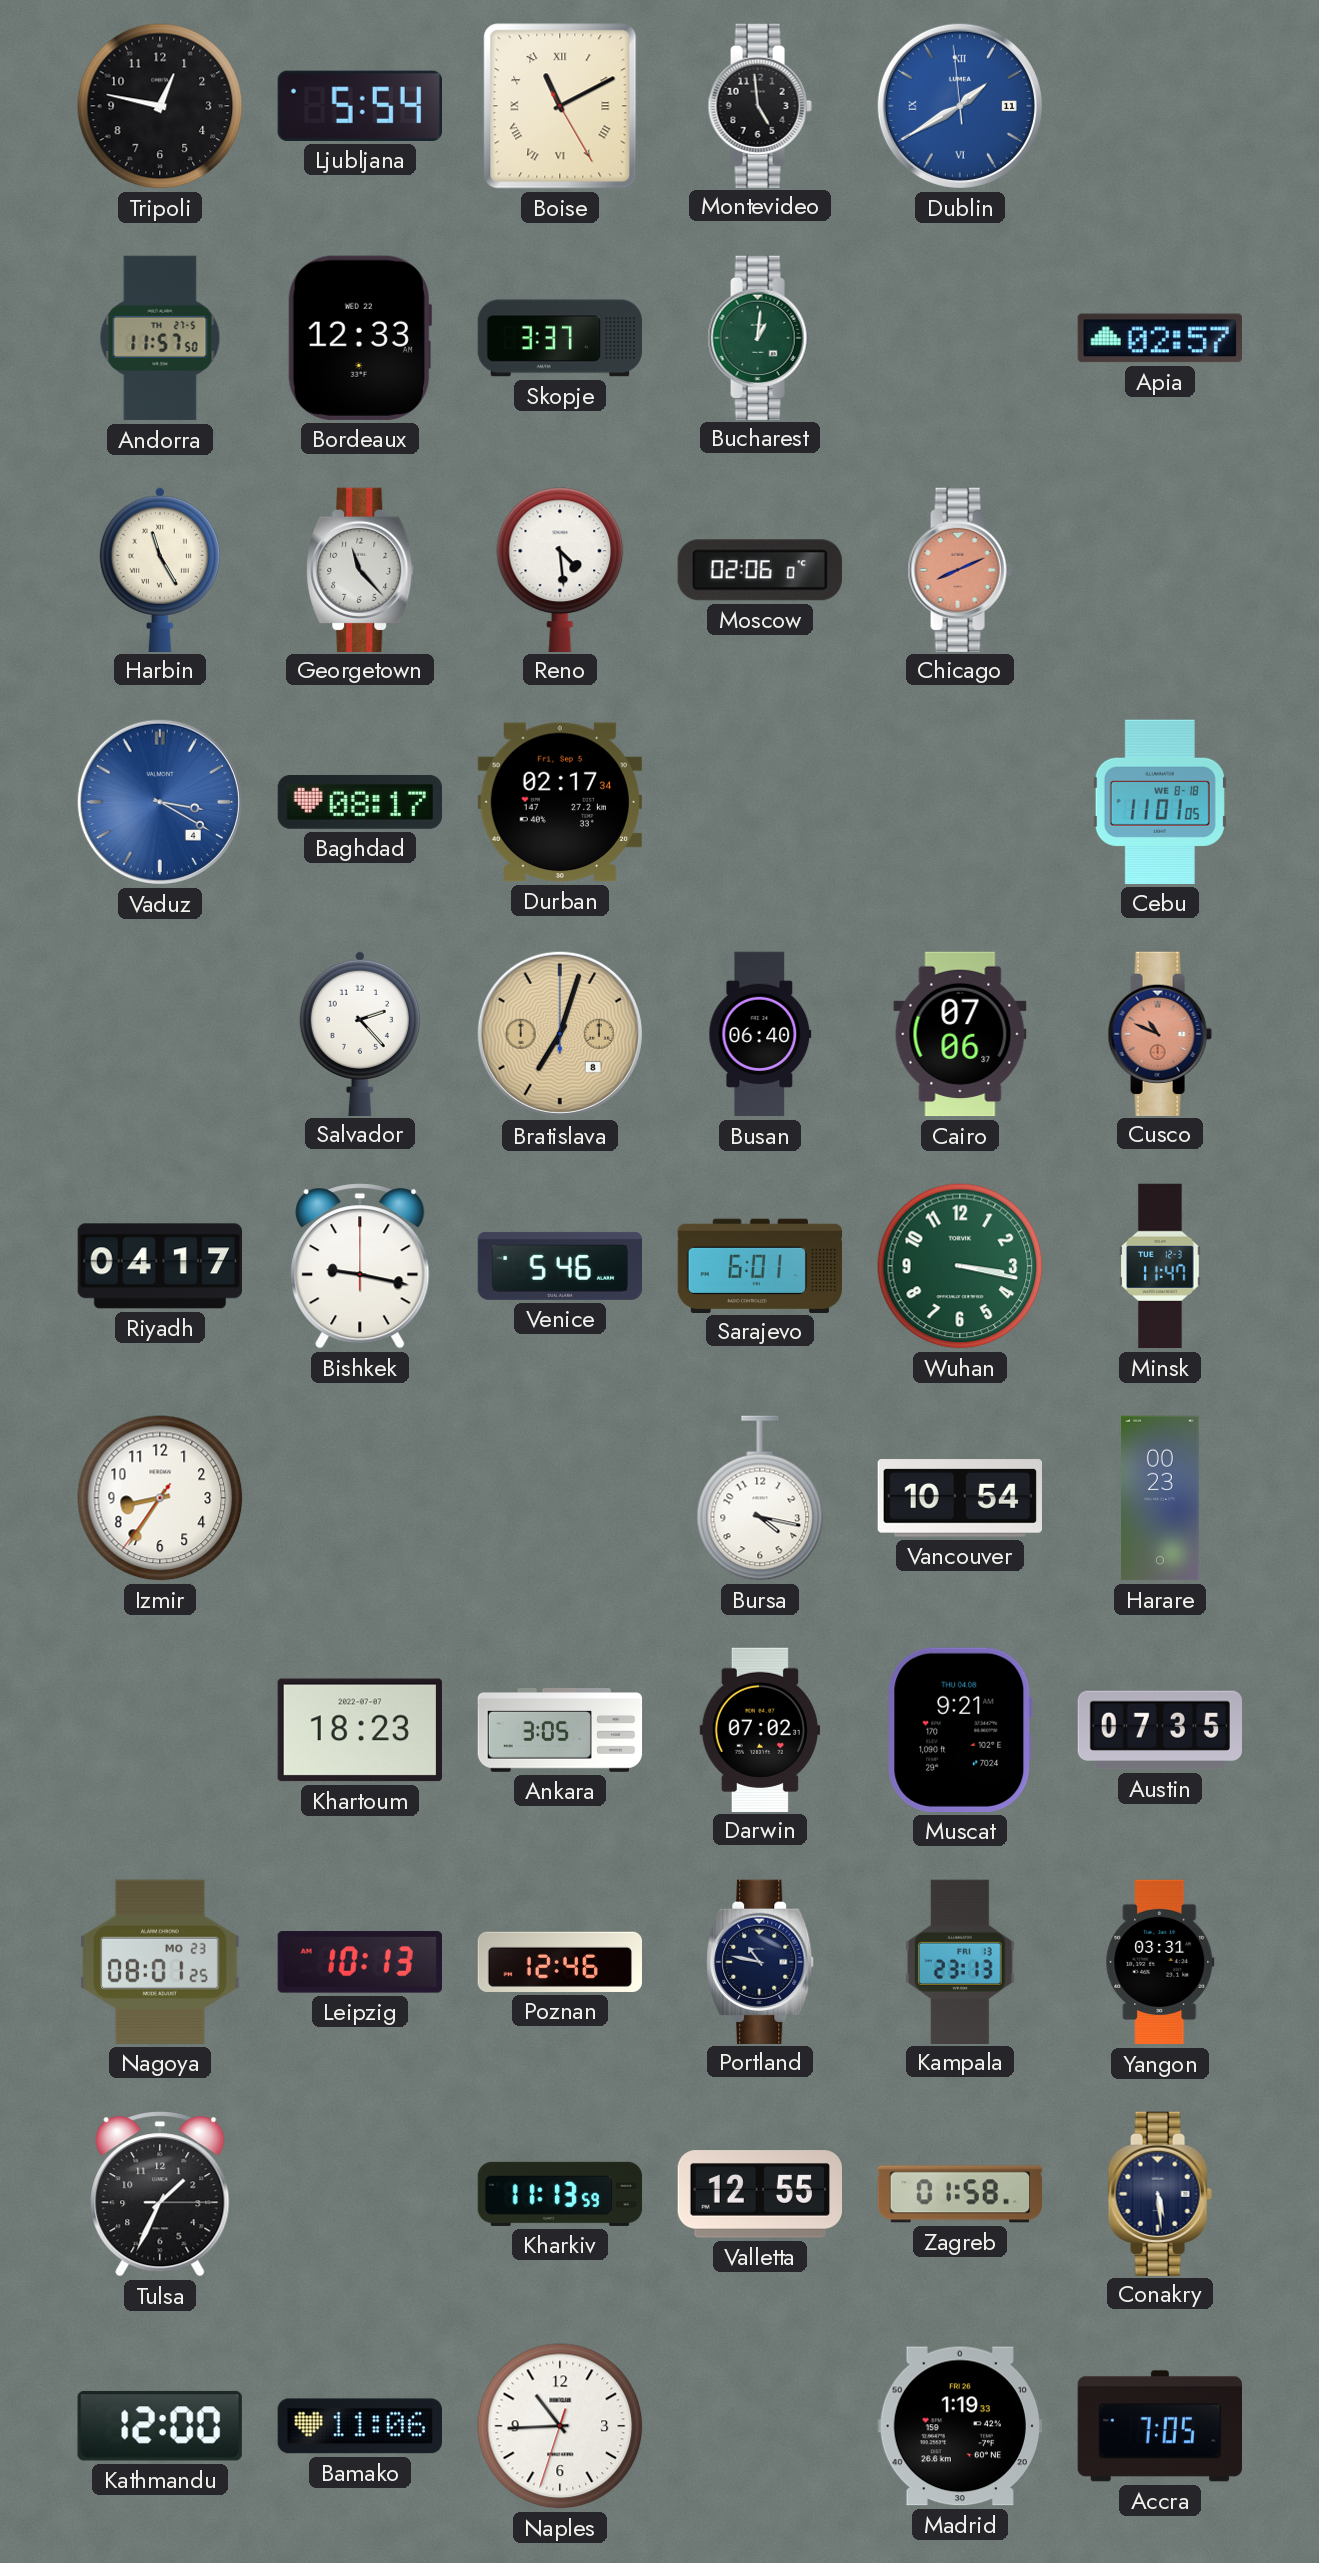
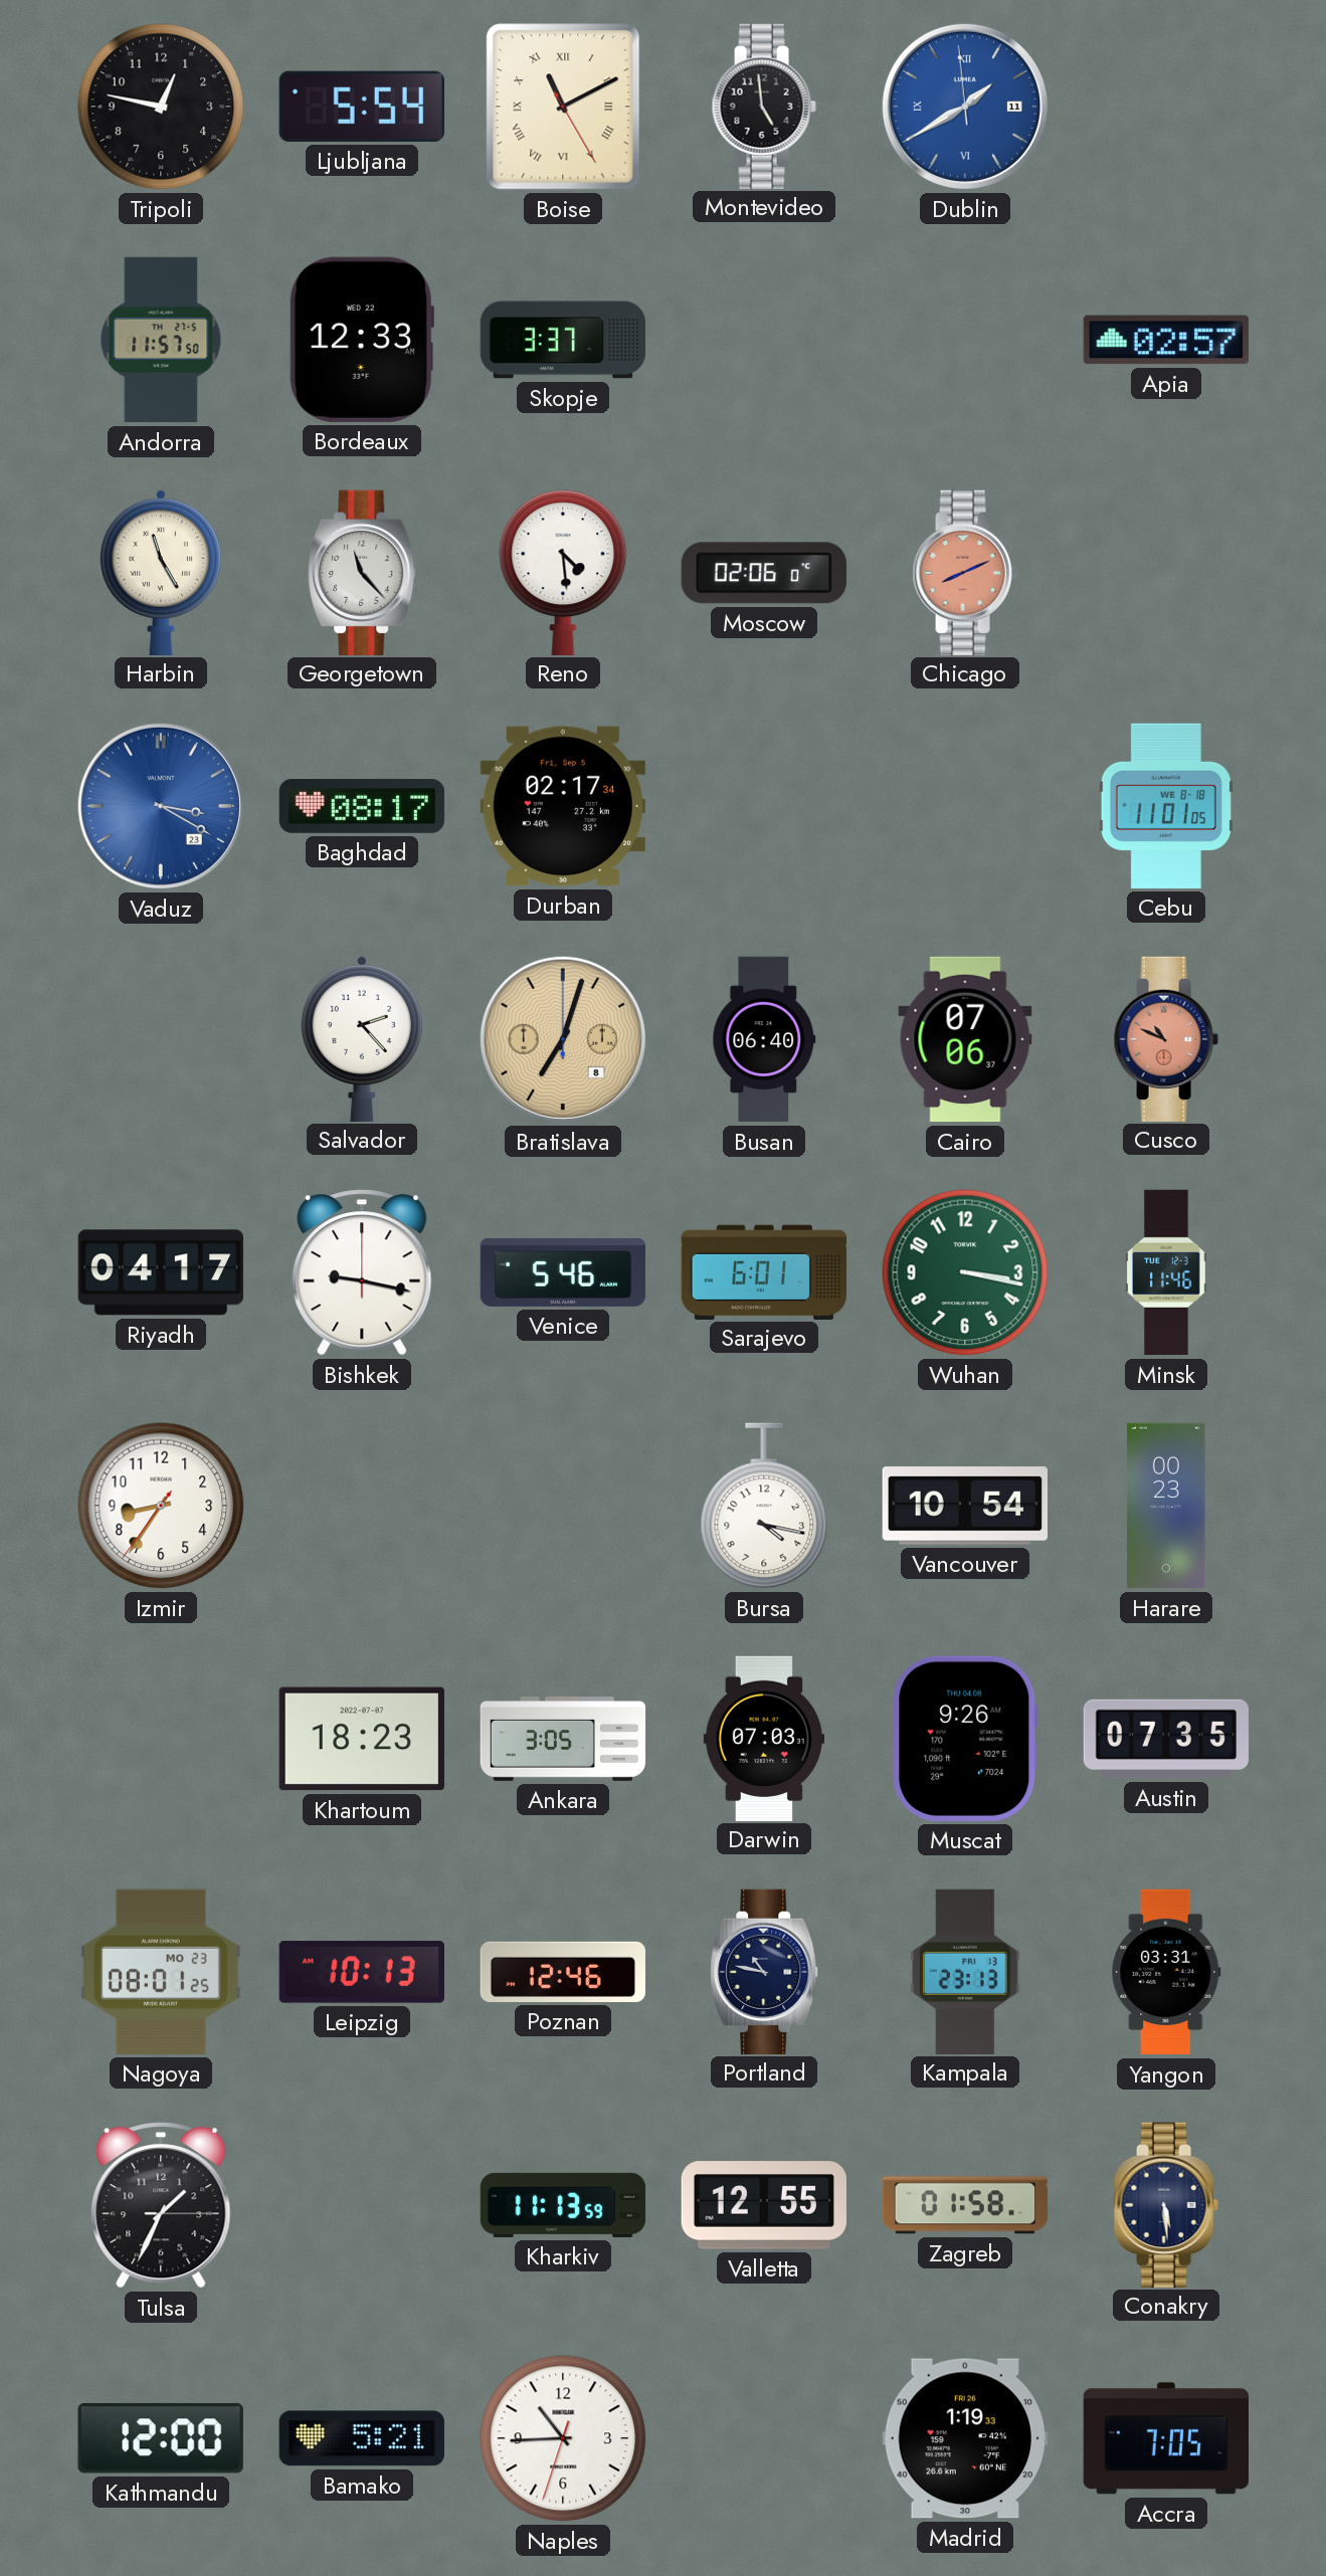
Bucharest: 1:01 -> none (760, 337)
Vaduz date: 4 -> 23 (161, 806)
Minsk: 11:47 -> 11:46 (1166, 1272)
Darwin: 07:02 -> 07:03 (763, 1738)
Muscat: 9:21 -> 9:26 (965, 1739)
Bamako: 11:06 -> 5:21 (362, 2438)
